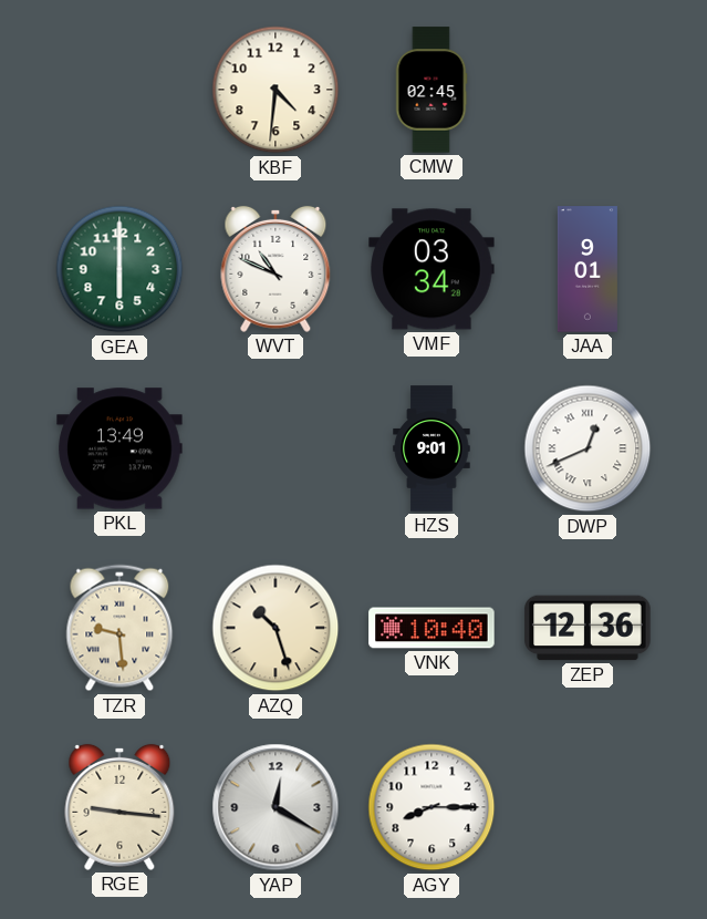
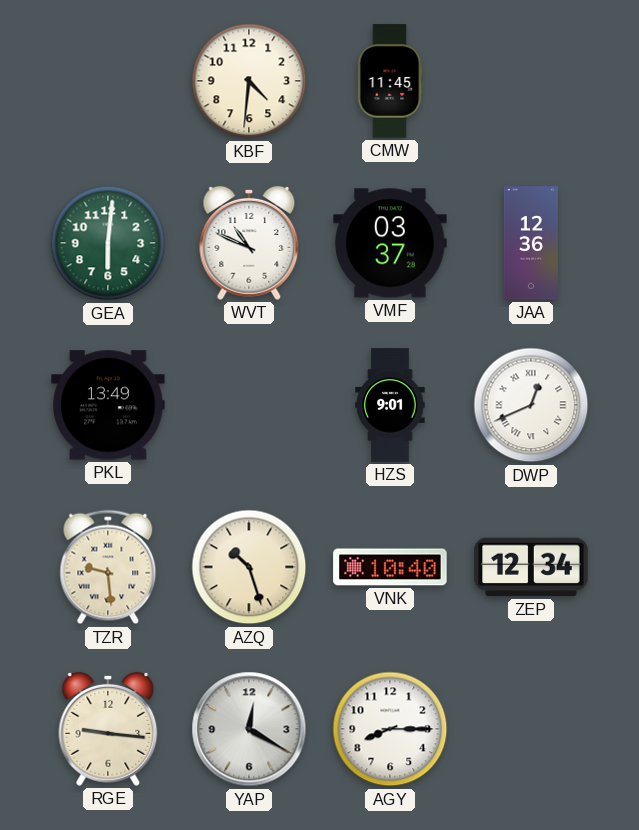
CMW: 02:45 -> 11:45 (390, 81)
GEA: 6:00 -> 6:01 (108, 243)
VMF: 03:34 -> 03:37 (390, 243)
JAA: 9:01 -> 12:36 (531, 243)
ZEP: 12:36 -> 12:34 (531, 567)
